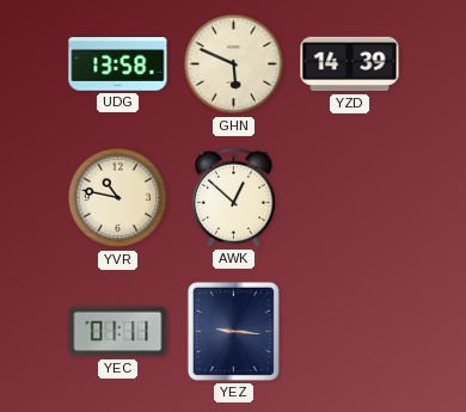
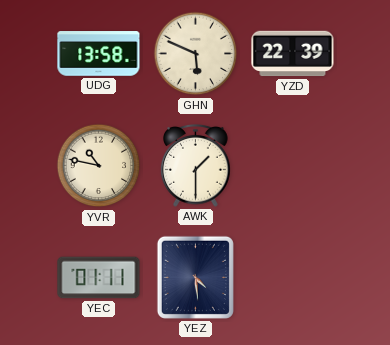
YZD: 14:39 -> 22:39 (293, 54)
AWK: 12:52 -> 1:30 (196, 165)
YEZ: 9:16 -> 4:29 (195, 277)
